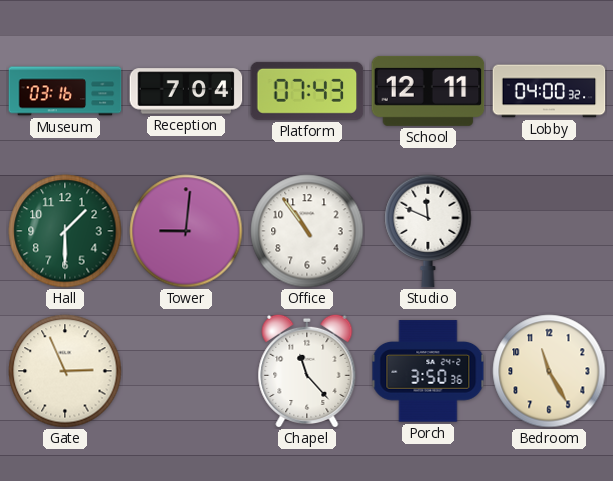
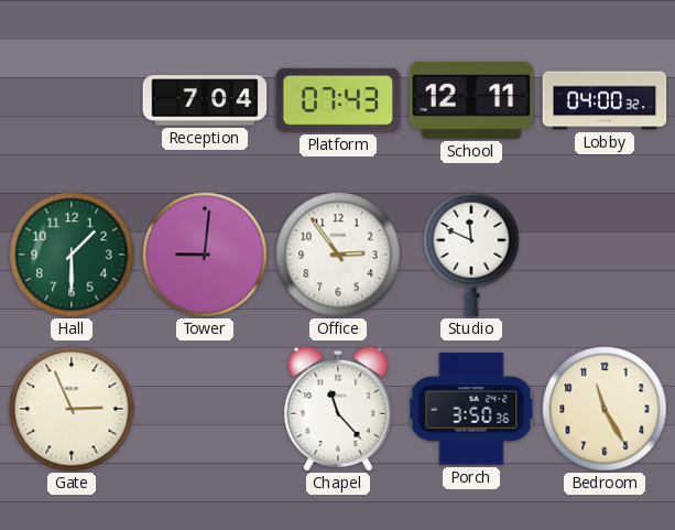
Museum: 03:16 -> none (65, 91)
Office: 10:54 -> 2:54 (338, 255)
